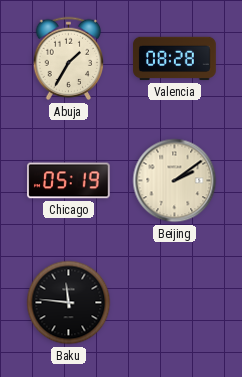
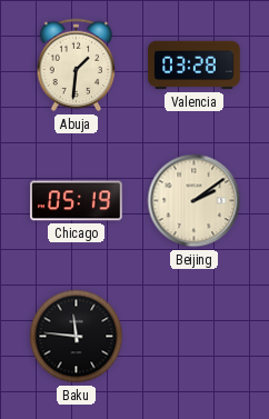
Abuja: 1:35 -> 1:31 (77, 66)
Valencia: 08:28 -> 03:28 (195, 66)
